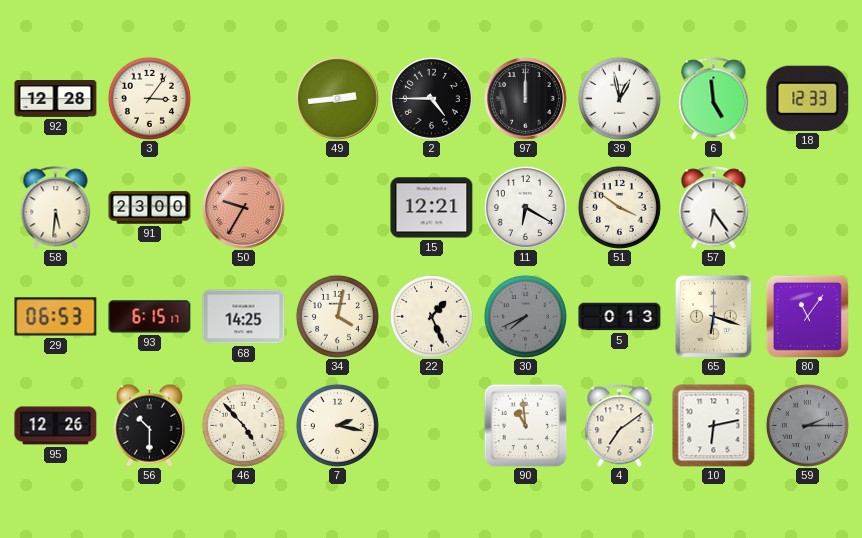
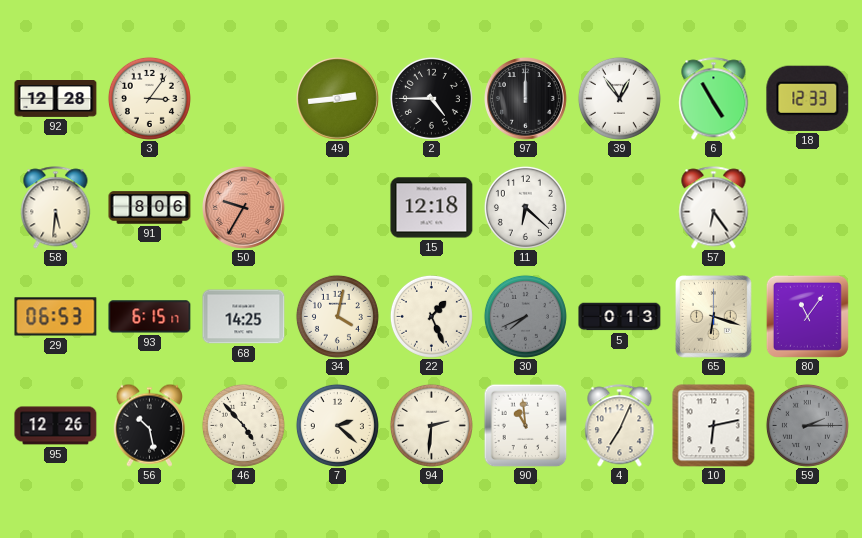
39: 12:58 -> 12:54 (619, 98)
6: 4:59 -> 4:55 (714, 99)
91: 23:00 -> 8:06 (150, 208)
15: 12:21 -> 12:18 (432, 208)
11: 6:20 -> 6:22 (525, 207)
51: 3:51 -> none (619, 207)
56: 10:30 -> 10:28 (149, 425)
7: 2:17 -> 2:22 (337, 425)
94: none -> 2:31 (431, 425)
4: 7:09 -> 7:04 (620, 426)
